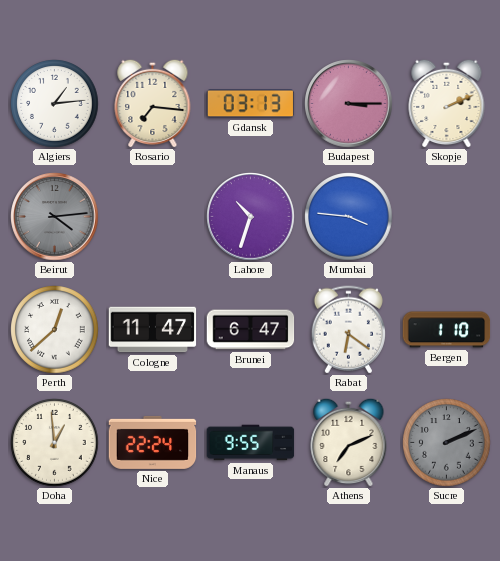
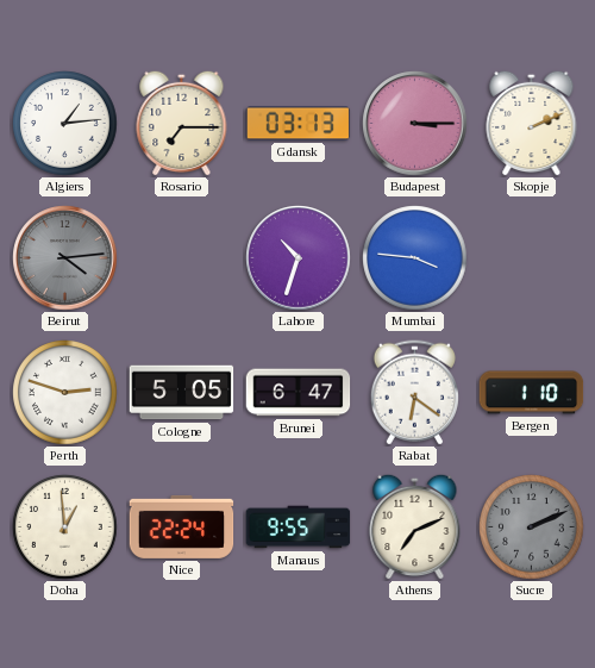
Rosario: 7:16 -> 7:15 (182, 123)
Perth: 12:38 -> 2:48 (65, 393)
Cologne: 11:47 -> 5:05 (182, 393)
